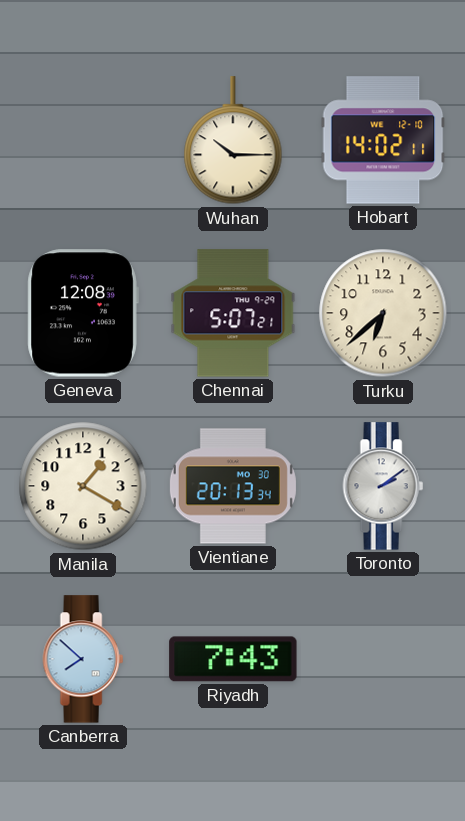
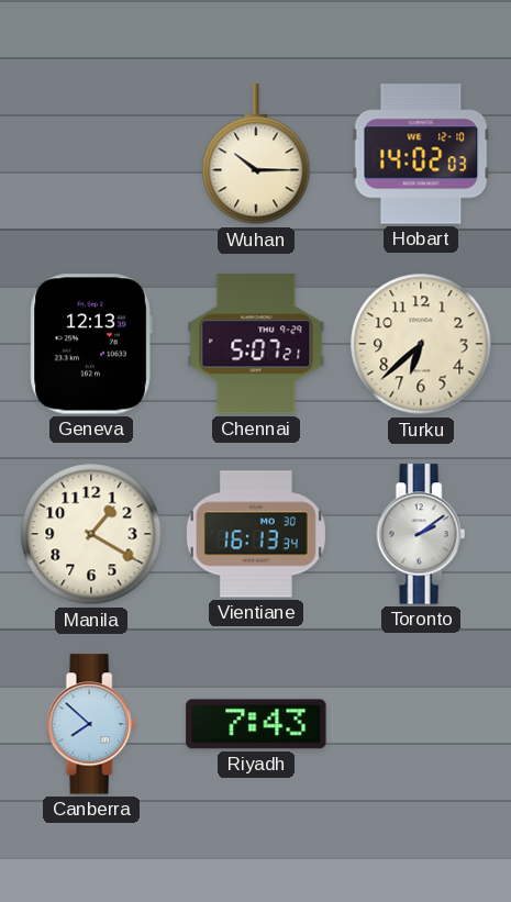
Hobart: 14:02:11 -> 14:02:03 (421, 154)
Geneva: 12:08 -> 12:13 (91, 344)
Vientiane: 20:13 -> 16:13 (256, 534)
